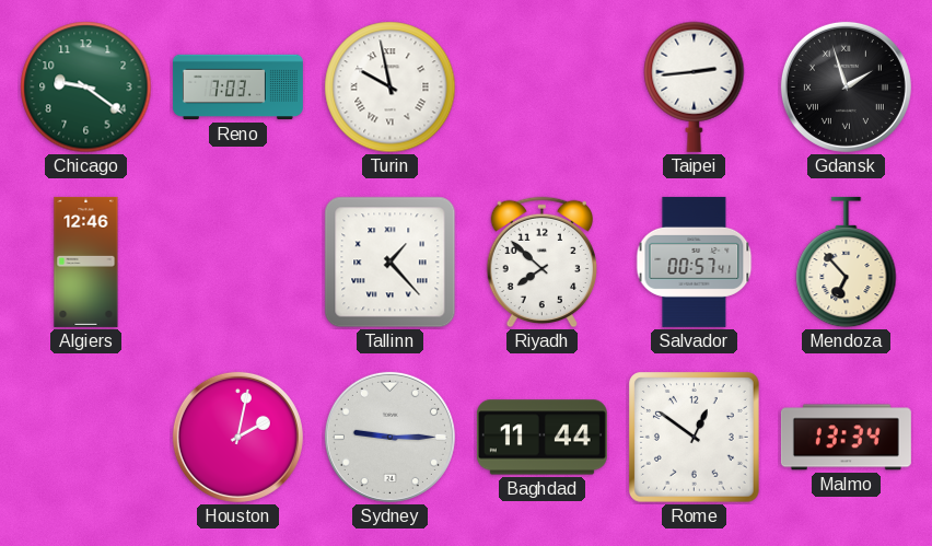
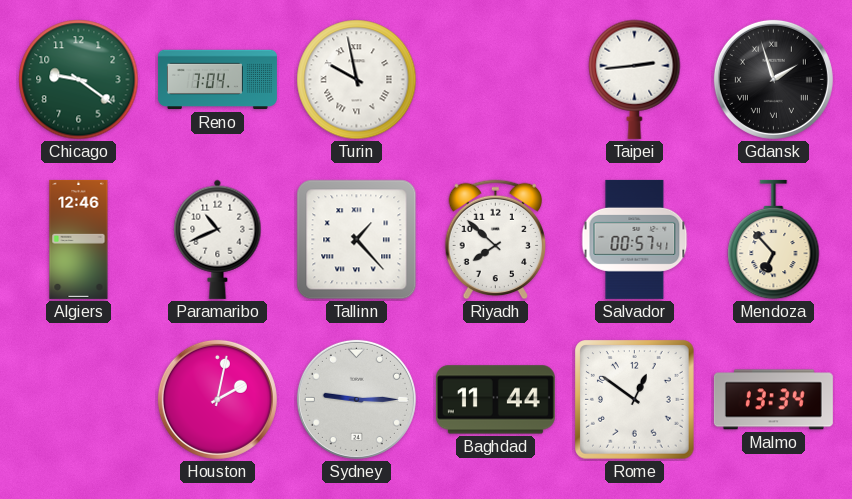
Reno: 7:03 -> 7:04 (217, 80)
Paramaribo: none -> 10:41 (218, 239)
